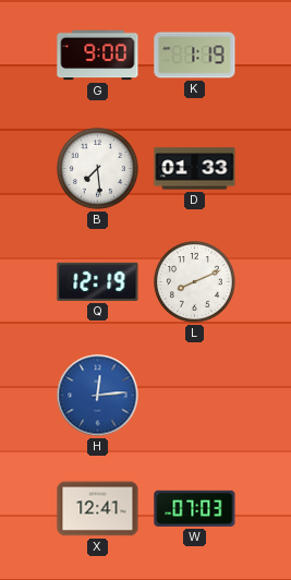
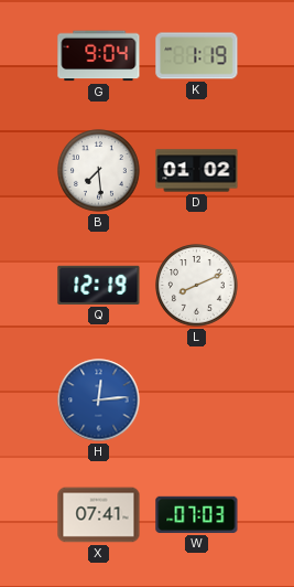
G: 9:00 -> 9:04 (99, 56)
D: 01:33 -> 01:02 (197, 171)
X: 12:41 -> 07:41 (99, 515)
